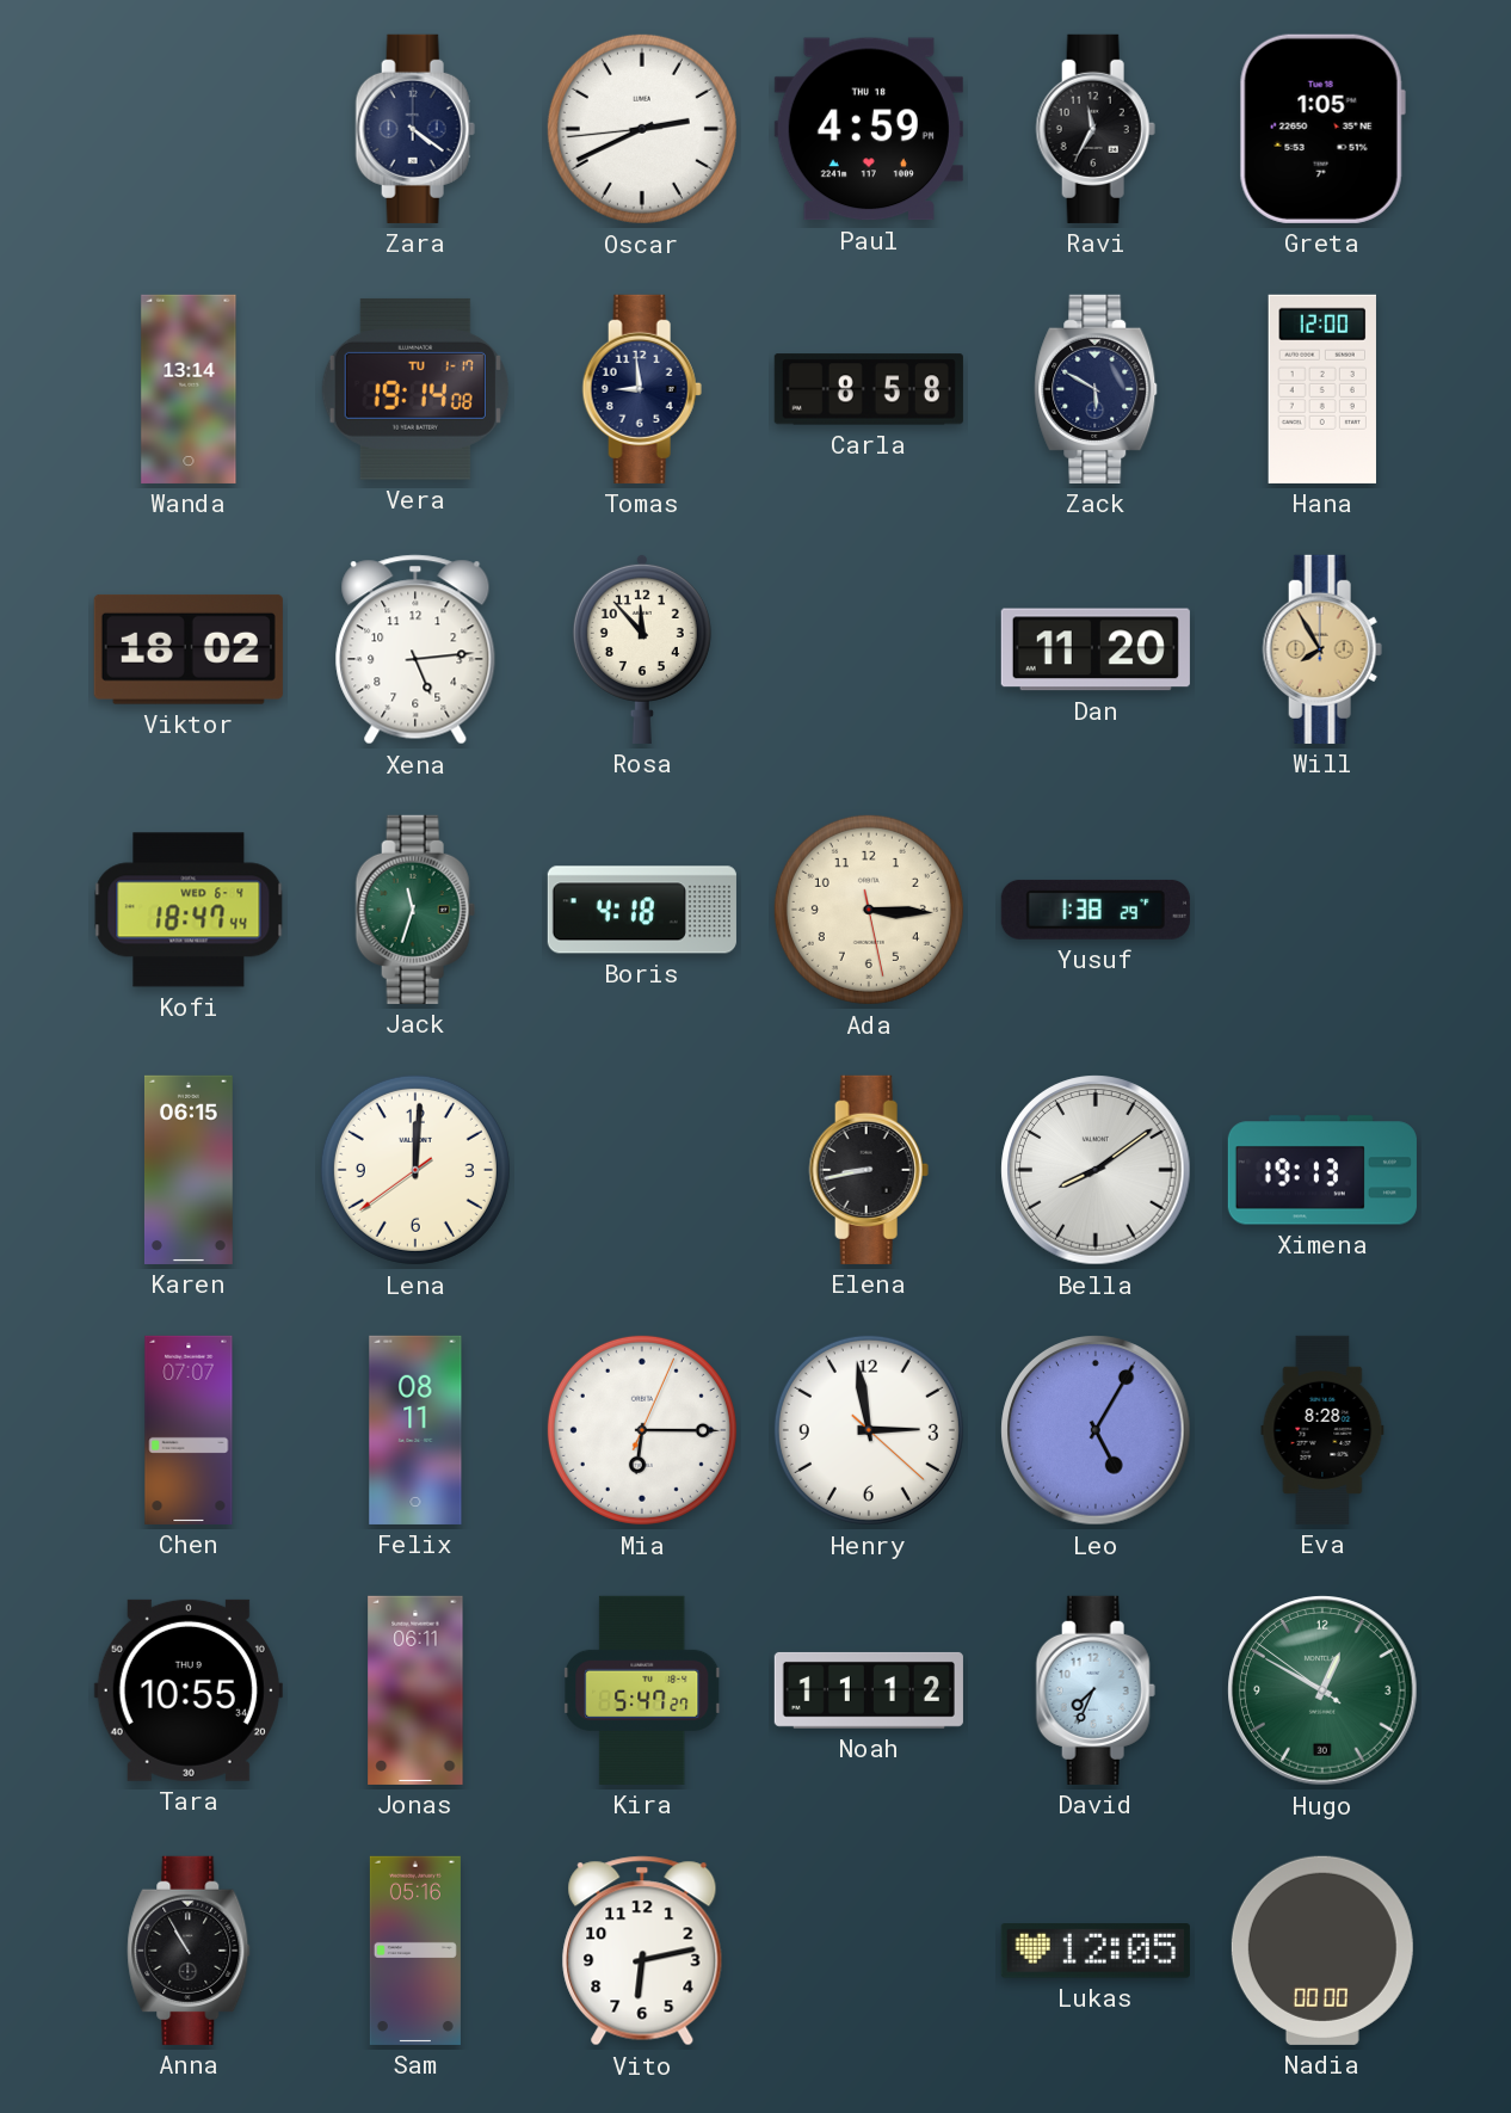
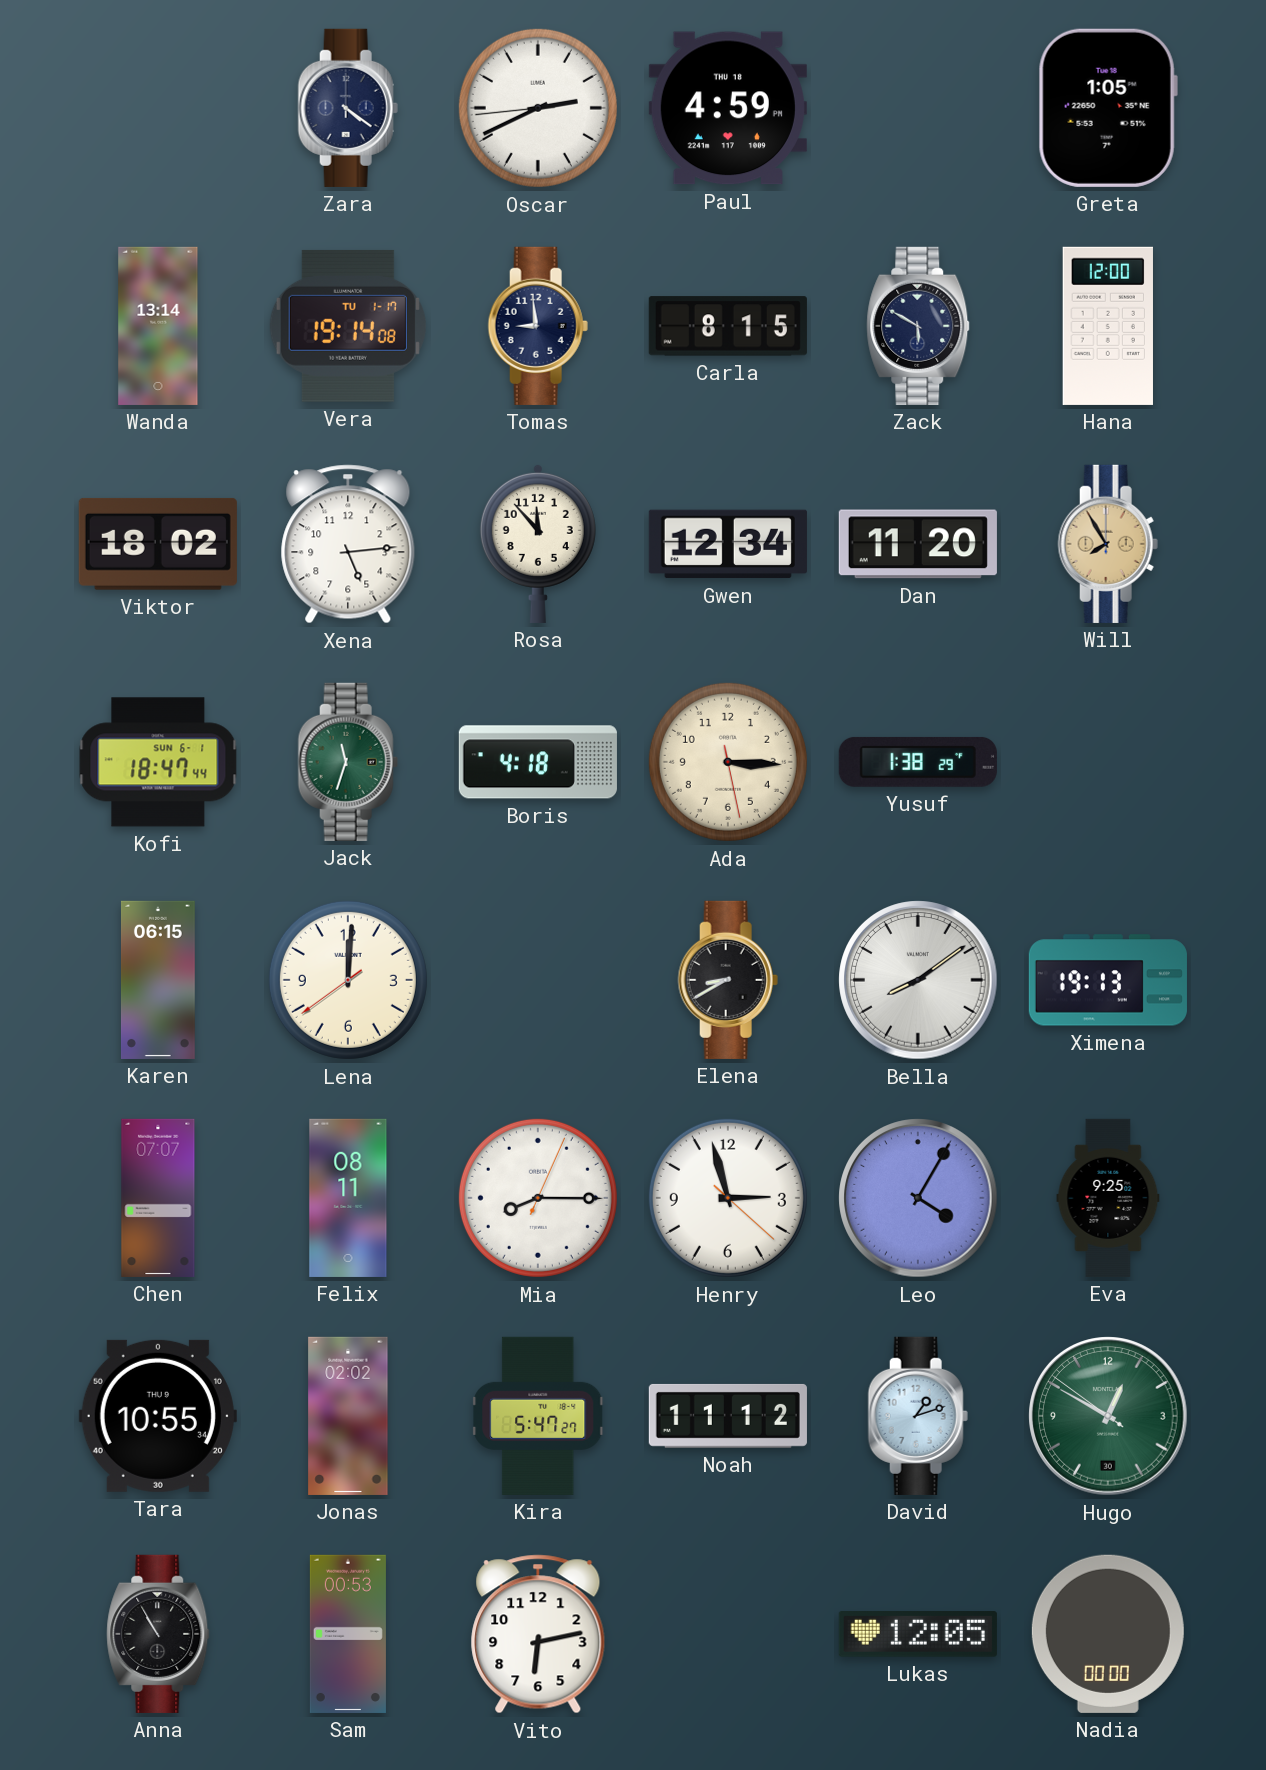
Ravi: 11:35 -> none (1096, 129)
Carla: 8:58 -> 8:15 (728, 326)
Gwen: none -> 12:34 (728, 544)
Kofi date: WED 6-4 -> SUN 6-1 (158, 762)
Elena: 8:43 -> 8:40 (728, 980)
Mia: 6:15 -> 8:15 (538, 1198)
Henry: 2:58 -> 2:57 (728, 1198)
Leo: 5:05 -> 4:05 (918, 1198)
Eva: 8:28 -> 9:25 (1108, 1198)
Jonas: 06:11 -> 02:02 (348, 1416)
David: 7:34 -> 1:12 (918, 1416)
Sam: 05:16 -> 00:53 (348, 1634)
